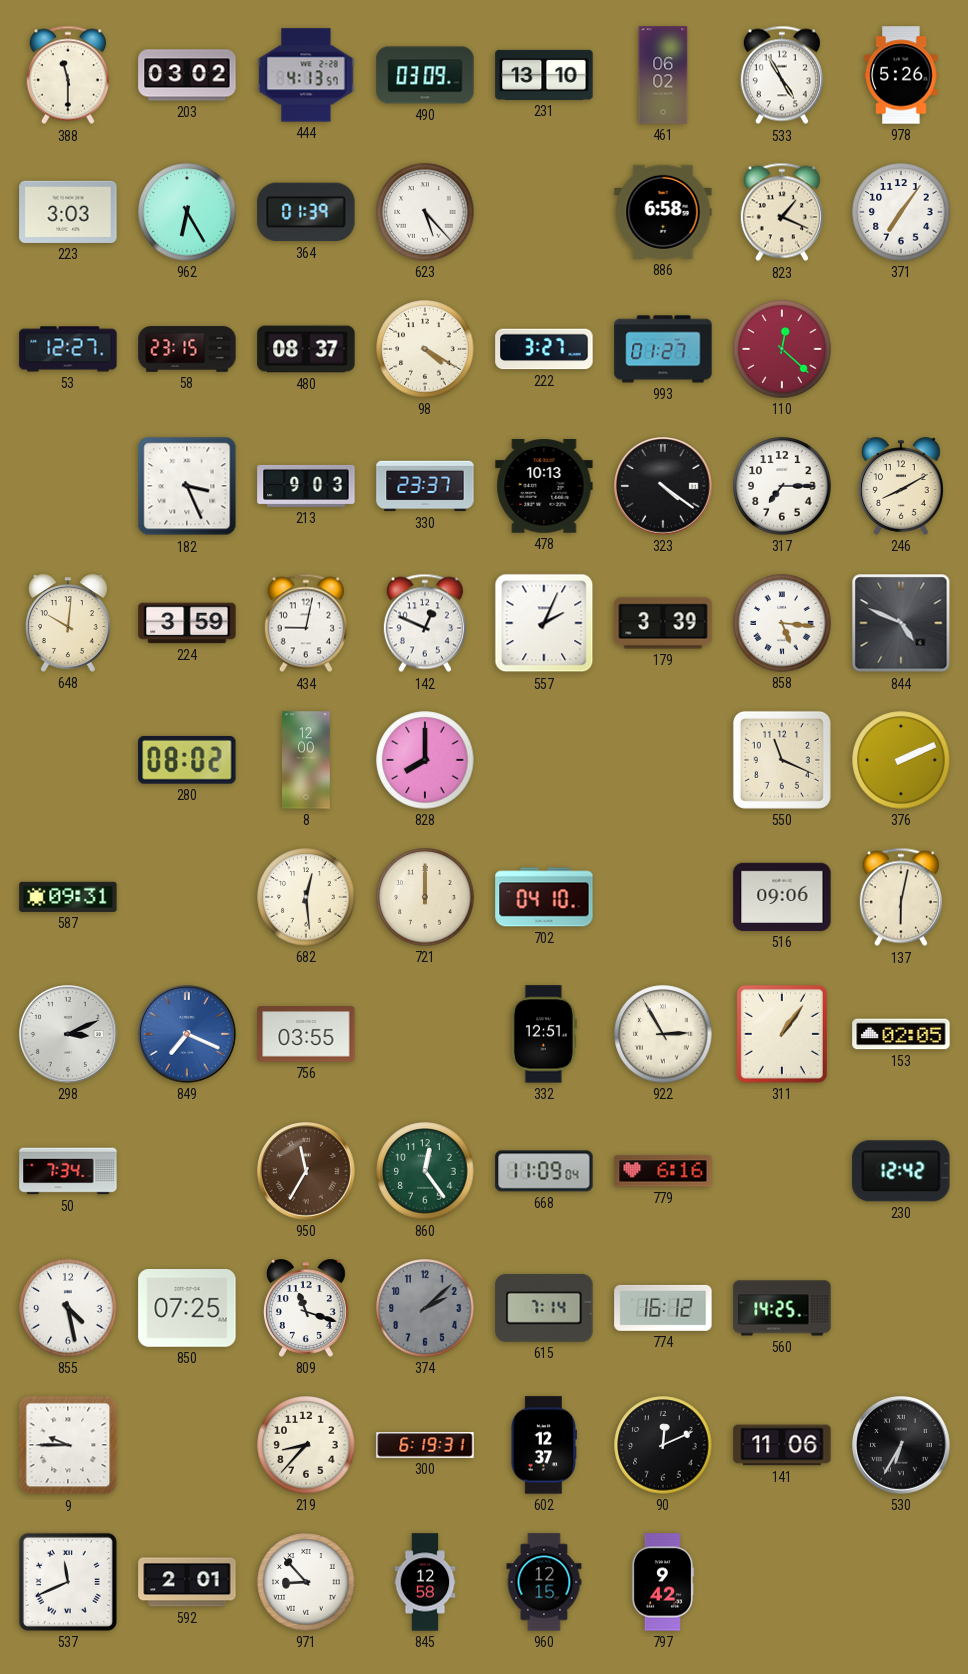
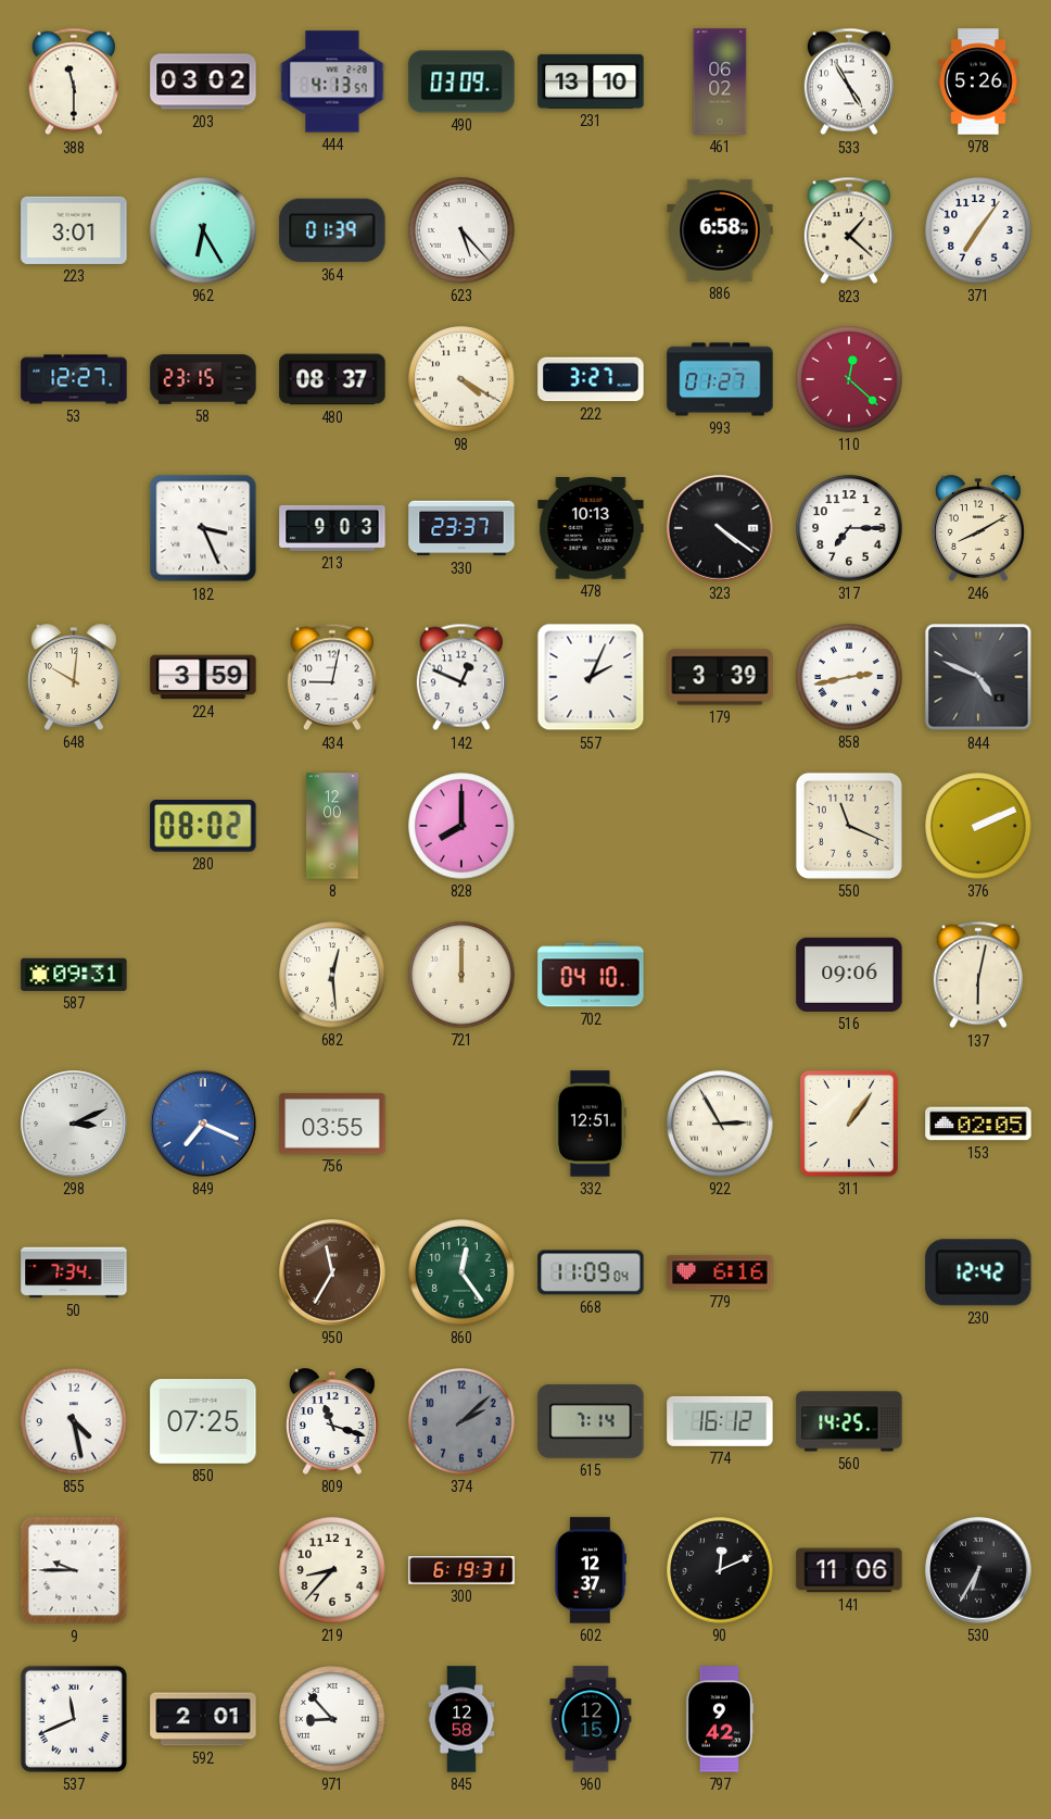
223: 3:03 -> 3:01 (74, 230)
823: 1:19 -> 1:22 (849, 230)
858: 5:16 -> 2:43 (849, 677)
